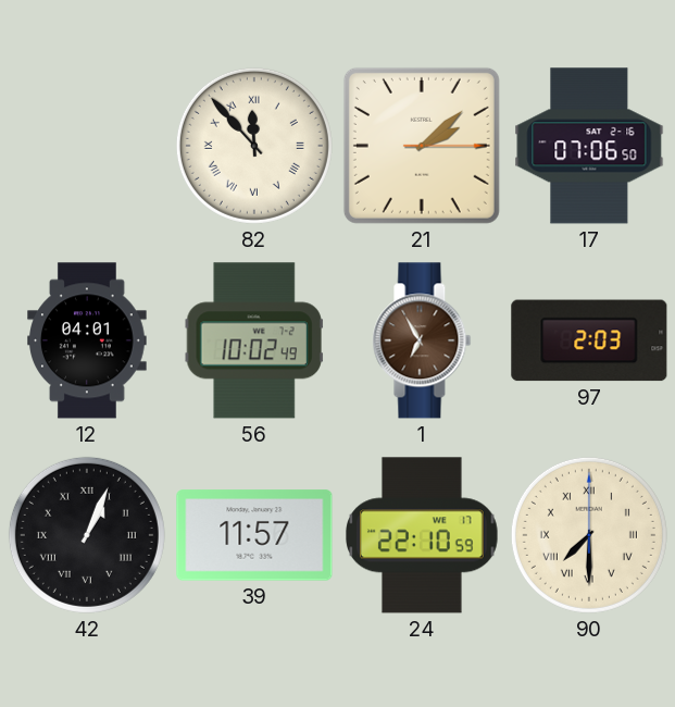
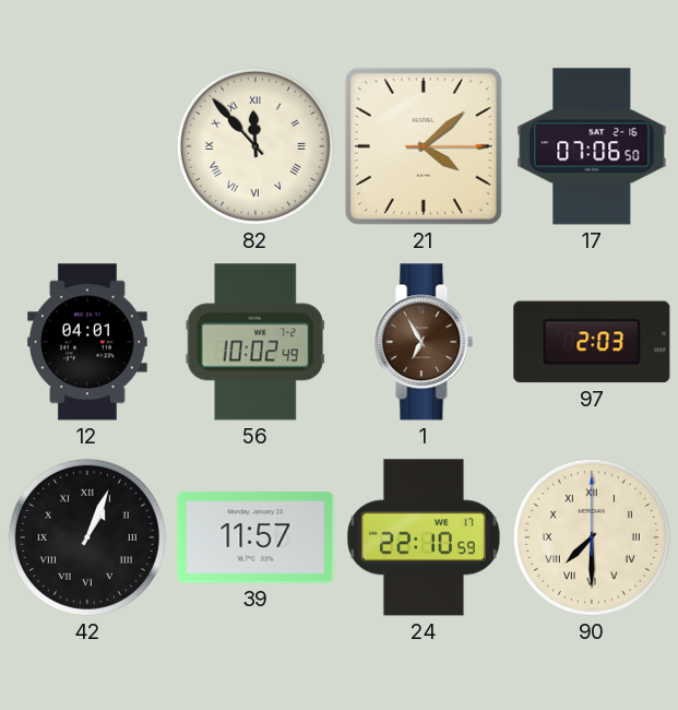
21: 2:08 -> 4:08 (424, 146)
